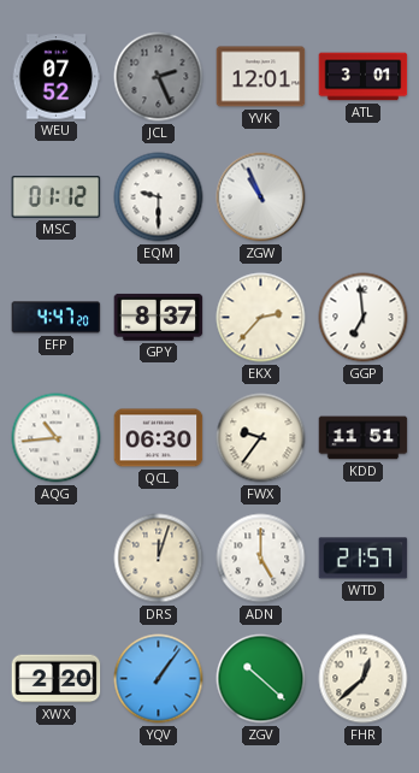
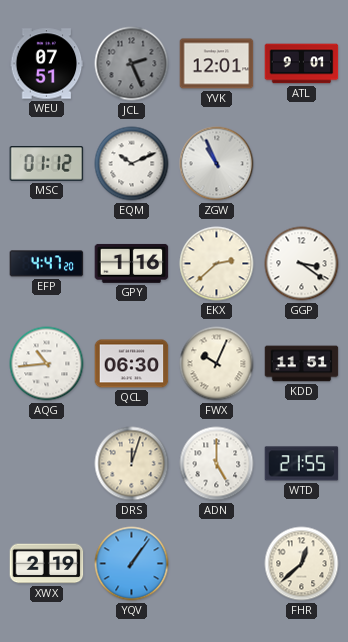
WEU: 07:52 -> 07:51 (47, 64)
ATL: 3:01 -> 9:01 (302, 64)
EQM: 9:30 -> 10:11 (132, 164)
GPY: 8:37 -> 1:16 (132, 263)
EKX: 2:37 -> 2:38 (217, 264)
GGP: 6:59 -> 3:21 (302, 264)
FWX: 9:36 -> 10:04 (217, 364)
WTD: 21:57 -> 21:55 (302, 464)
XWX: 2:20 -> 2:19 (47, 564)
ZGV: 10:22 -> none (261, 679)
